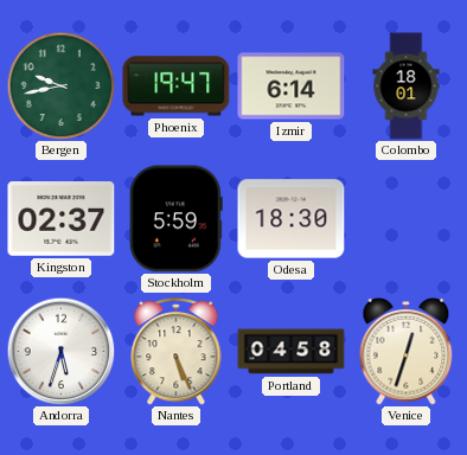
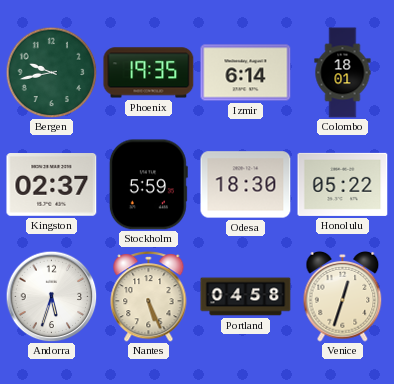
Phoenix: 19:47 -> 19:35 (149, 73)
Honolulu: none -> 05:22 (343, 184)
